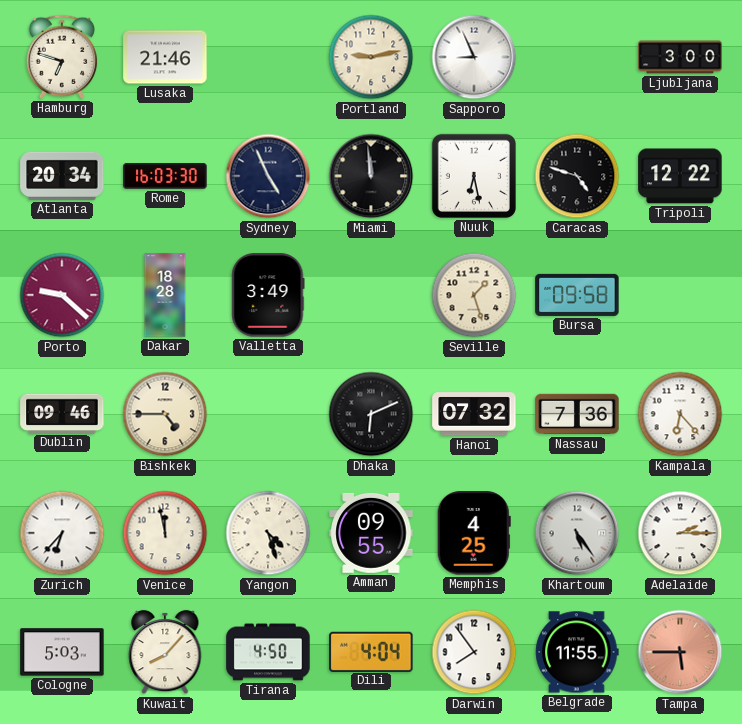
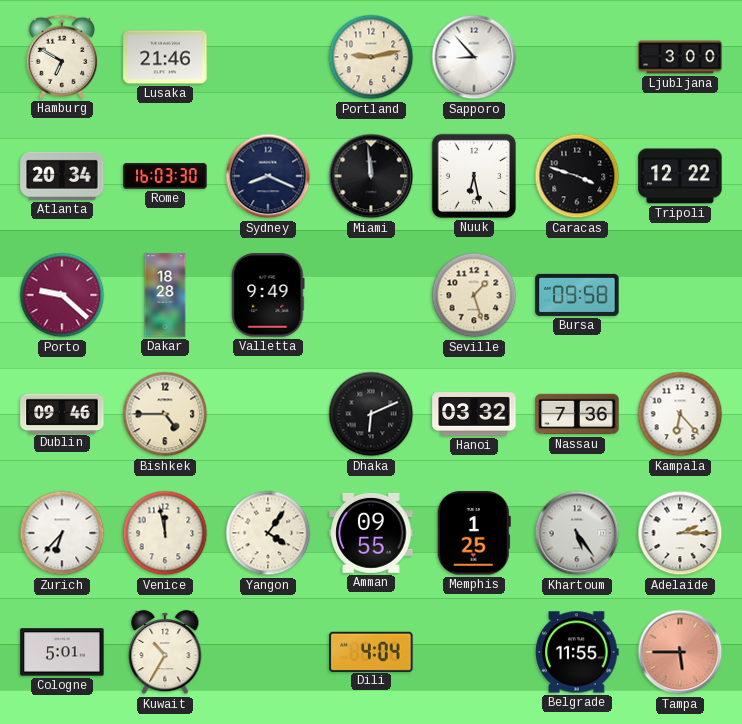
Hamburg: 6:48 -> 6:50 (62, 57)
Sapporo: 8:56 -> 8:53 (474, 57)
Sydney: 4:56 -> 8:19 (268, 176)
Caracas: 4:48 -> 3:48 (577, 176)
Valletta: 3:49 -> 9:49 (268, 295)
Hanoi: 07:32 -> 03:32 (474, 414)
Yangon: 4:27 -> 4:06 (268, 533)
Memphis: 4:25 -> 1:25 (474, 533)
Cologne: 5:03 -> 5:01 (62, 652)
Kuwait: 8:07 -> 10:35 (165, 652)
Tirana: 4:50 -> none (268, 652)
Darwin: 7:54 -> none (474, 652)
